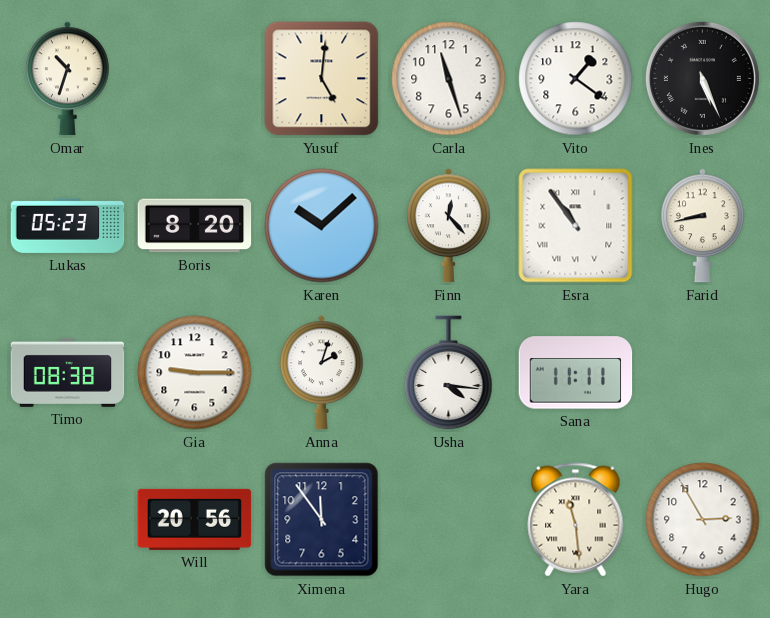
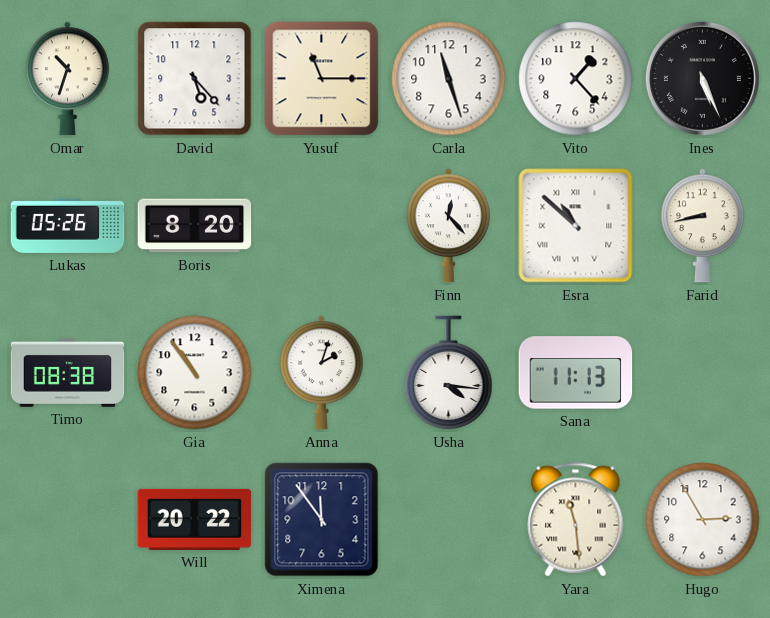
David: none -> 5:23 (195, 79)
Yusuf: 5:01 -> 11:15 (322, 79)
Vito: 1:21 -> 1:23 (576, 79)
Lukas: 05:23 -> 05:26 (68, 225)
Karen: 10:08 -> none (322, 226)
Esra: 10:54 -> 10:52 (576, 226)
Gia: 9:15 -> 10:54 (195, 373)
Sana: 11:11 -> 11:13 (576, 373)
Will: 20:56 -> 20:22 (195, 519)
